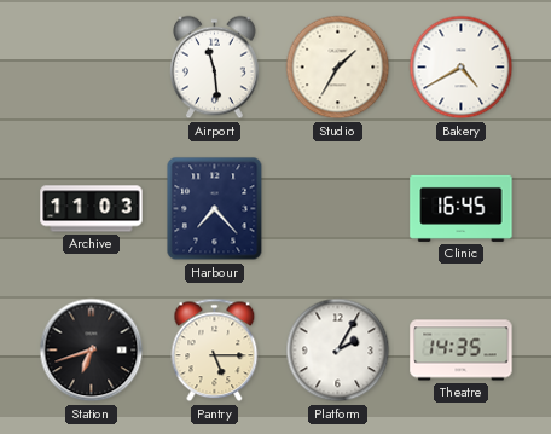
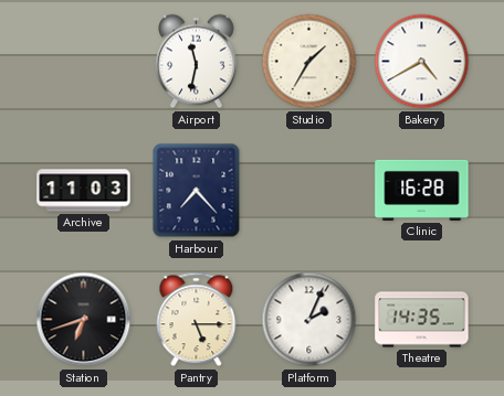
Airport: 11:29 -> 11:32 (197, 62)
Clinic: 16:45 -> 16:28 (422, 190)
Platform: 2:05 -> 2:04 (309, 320)
